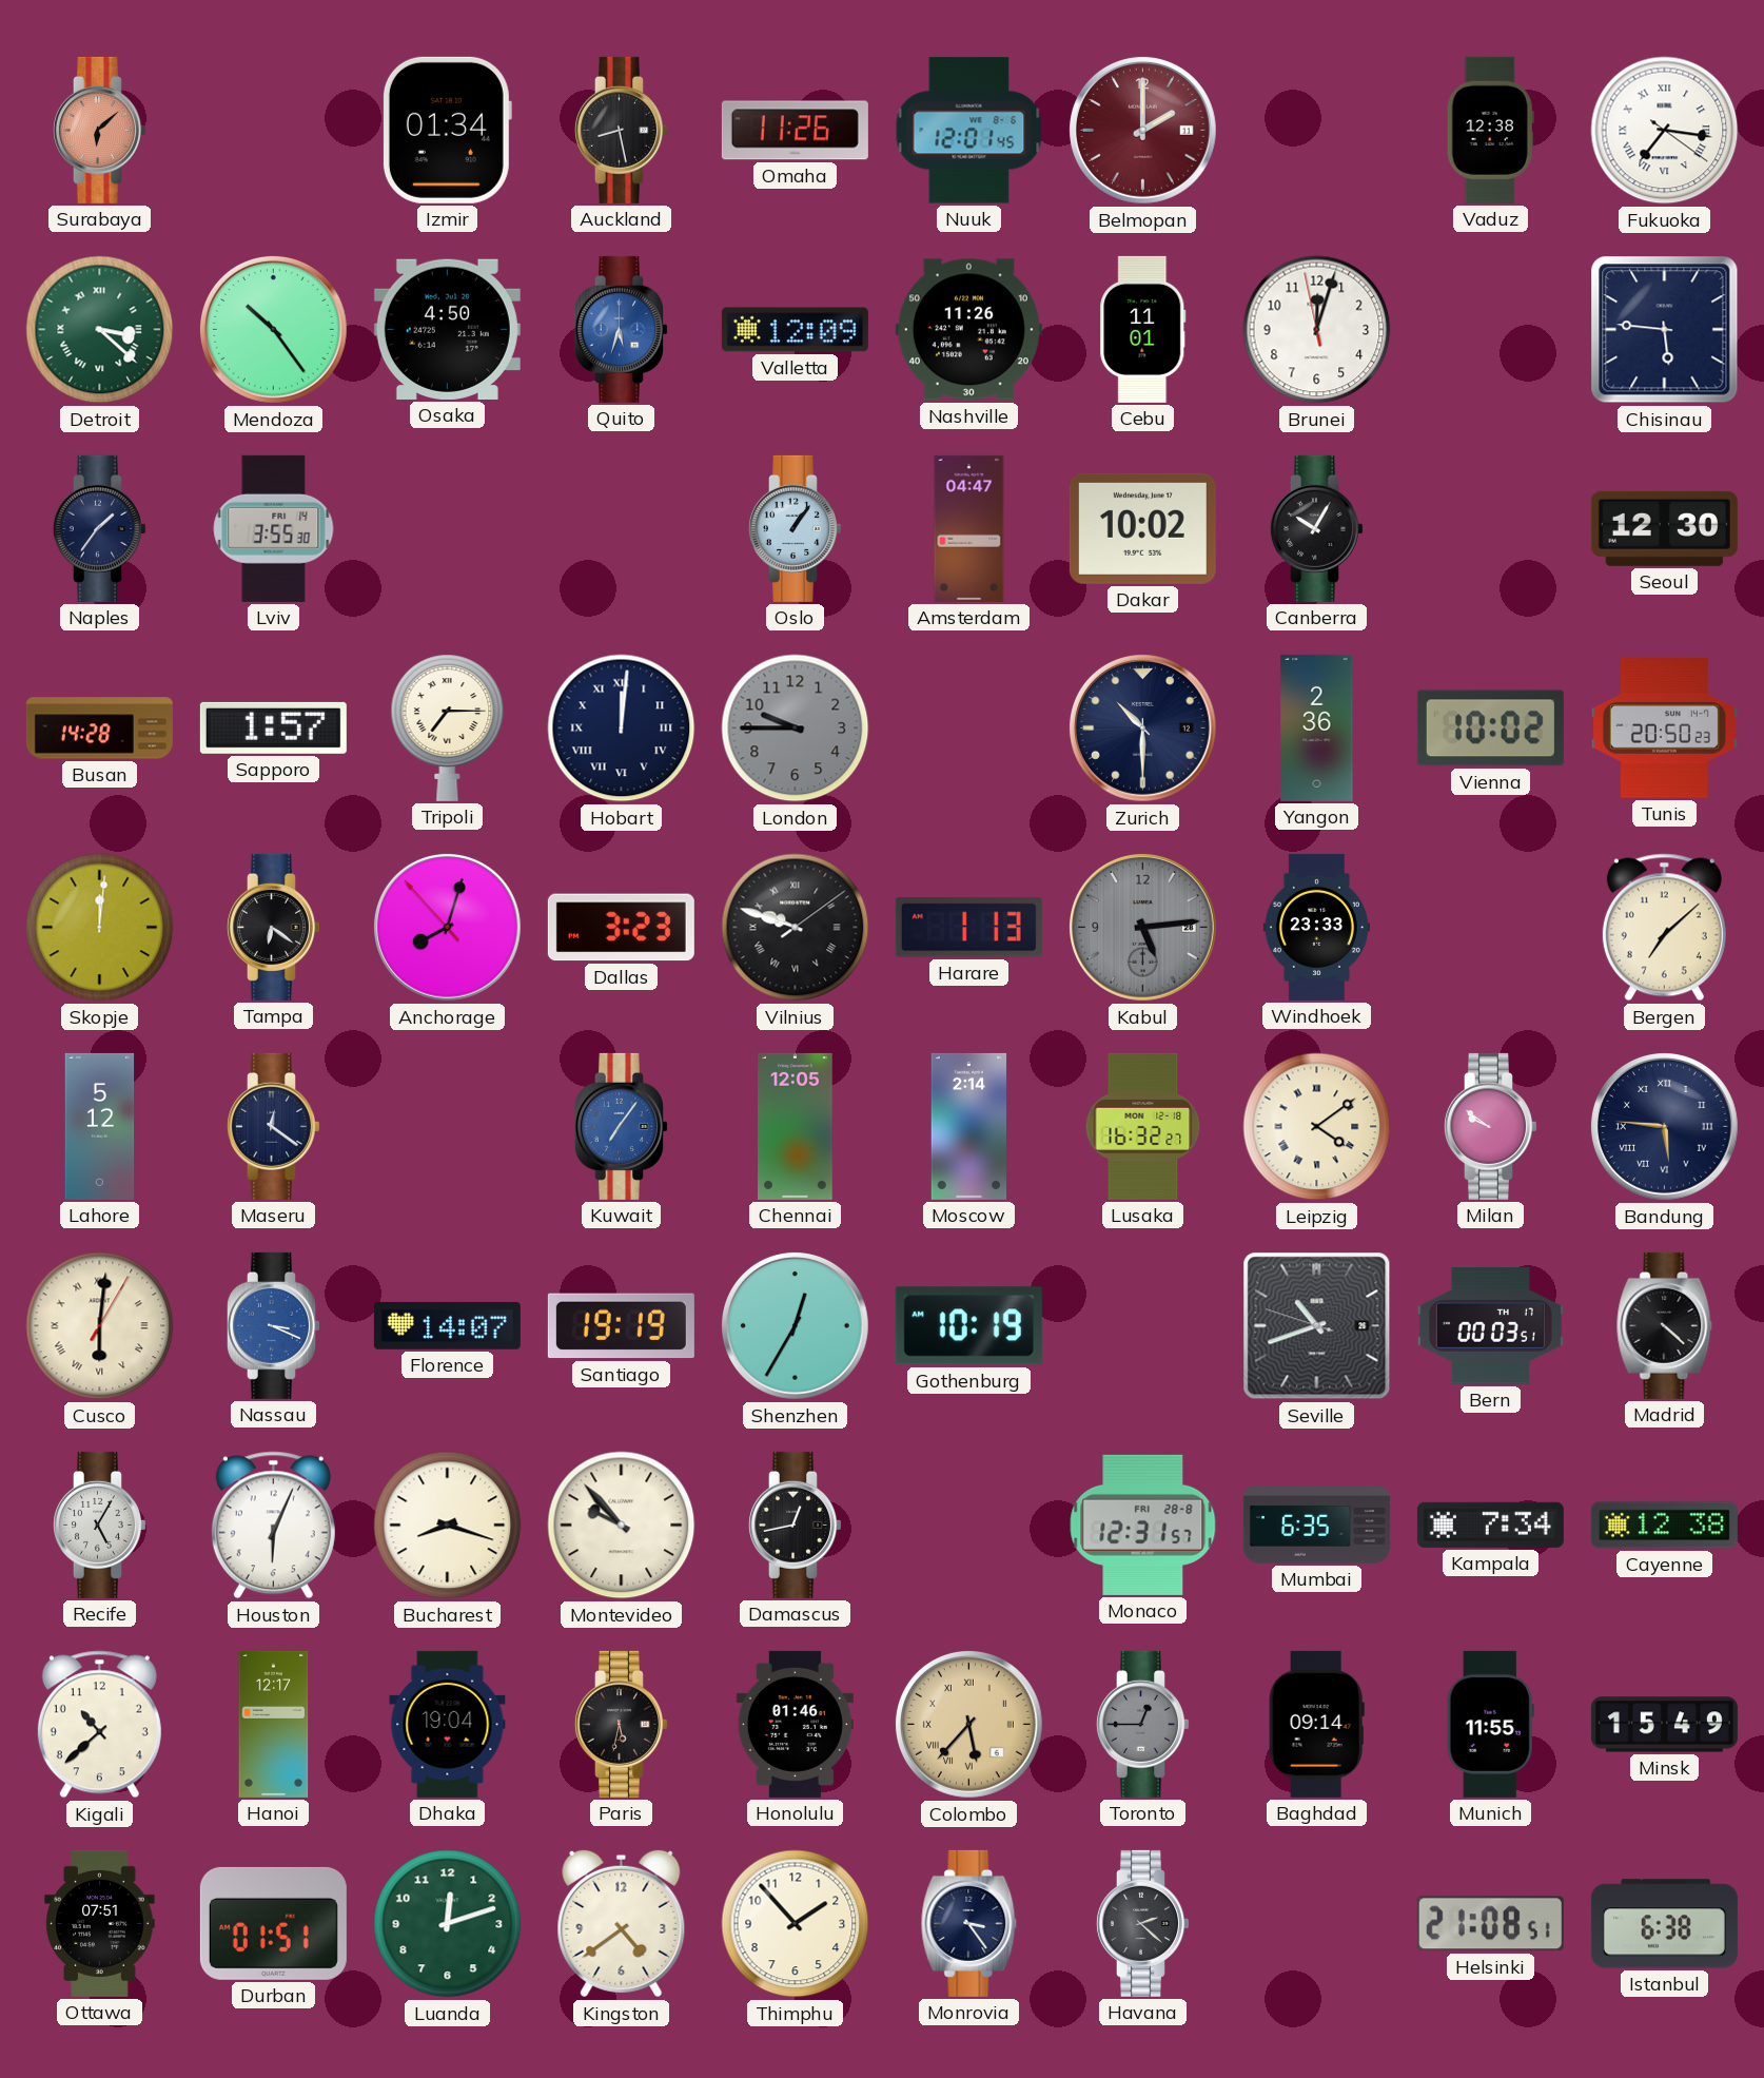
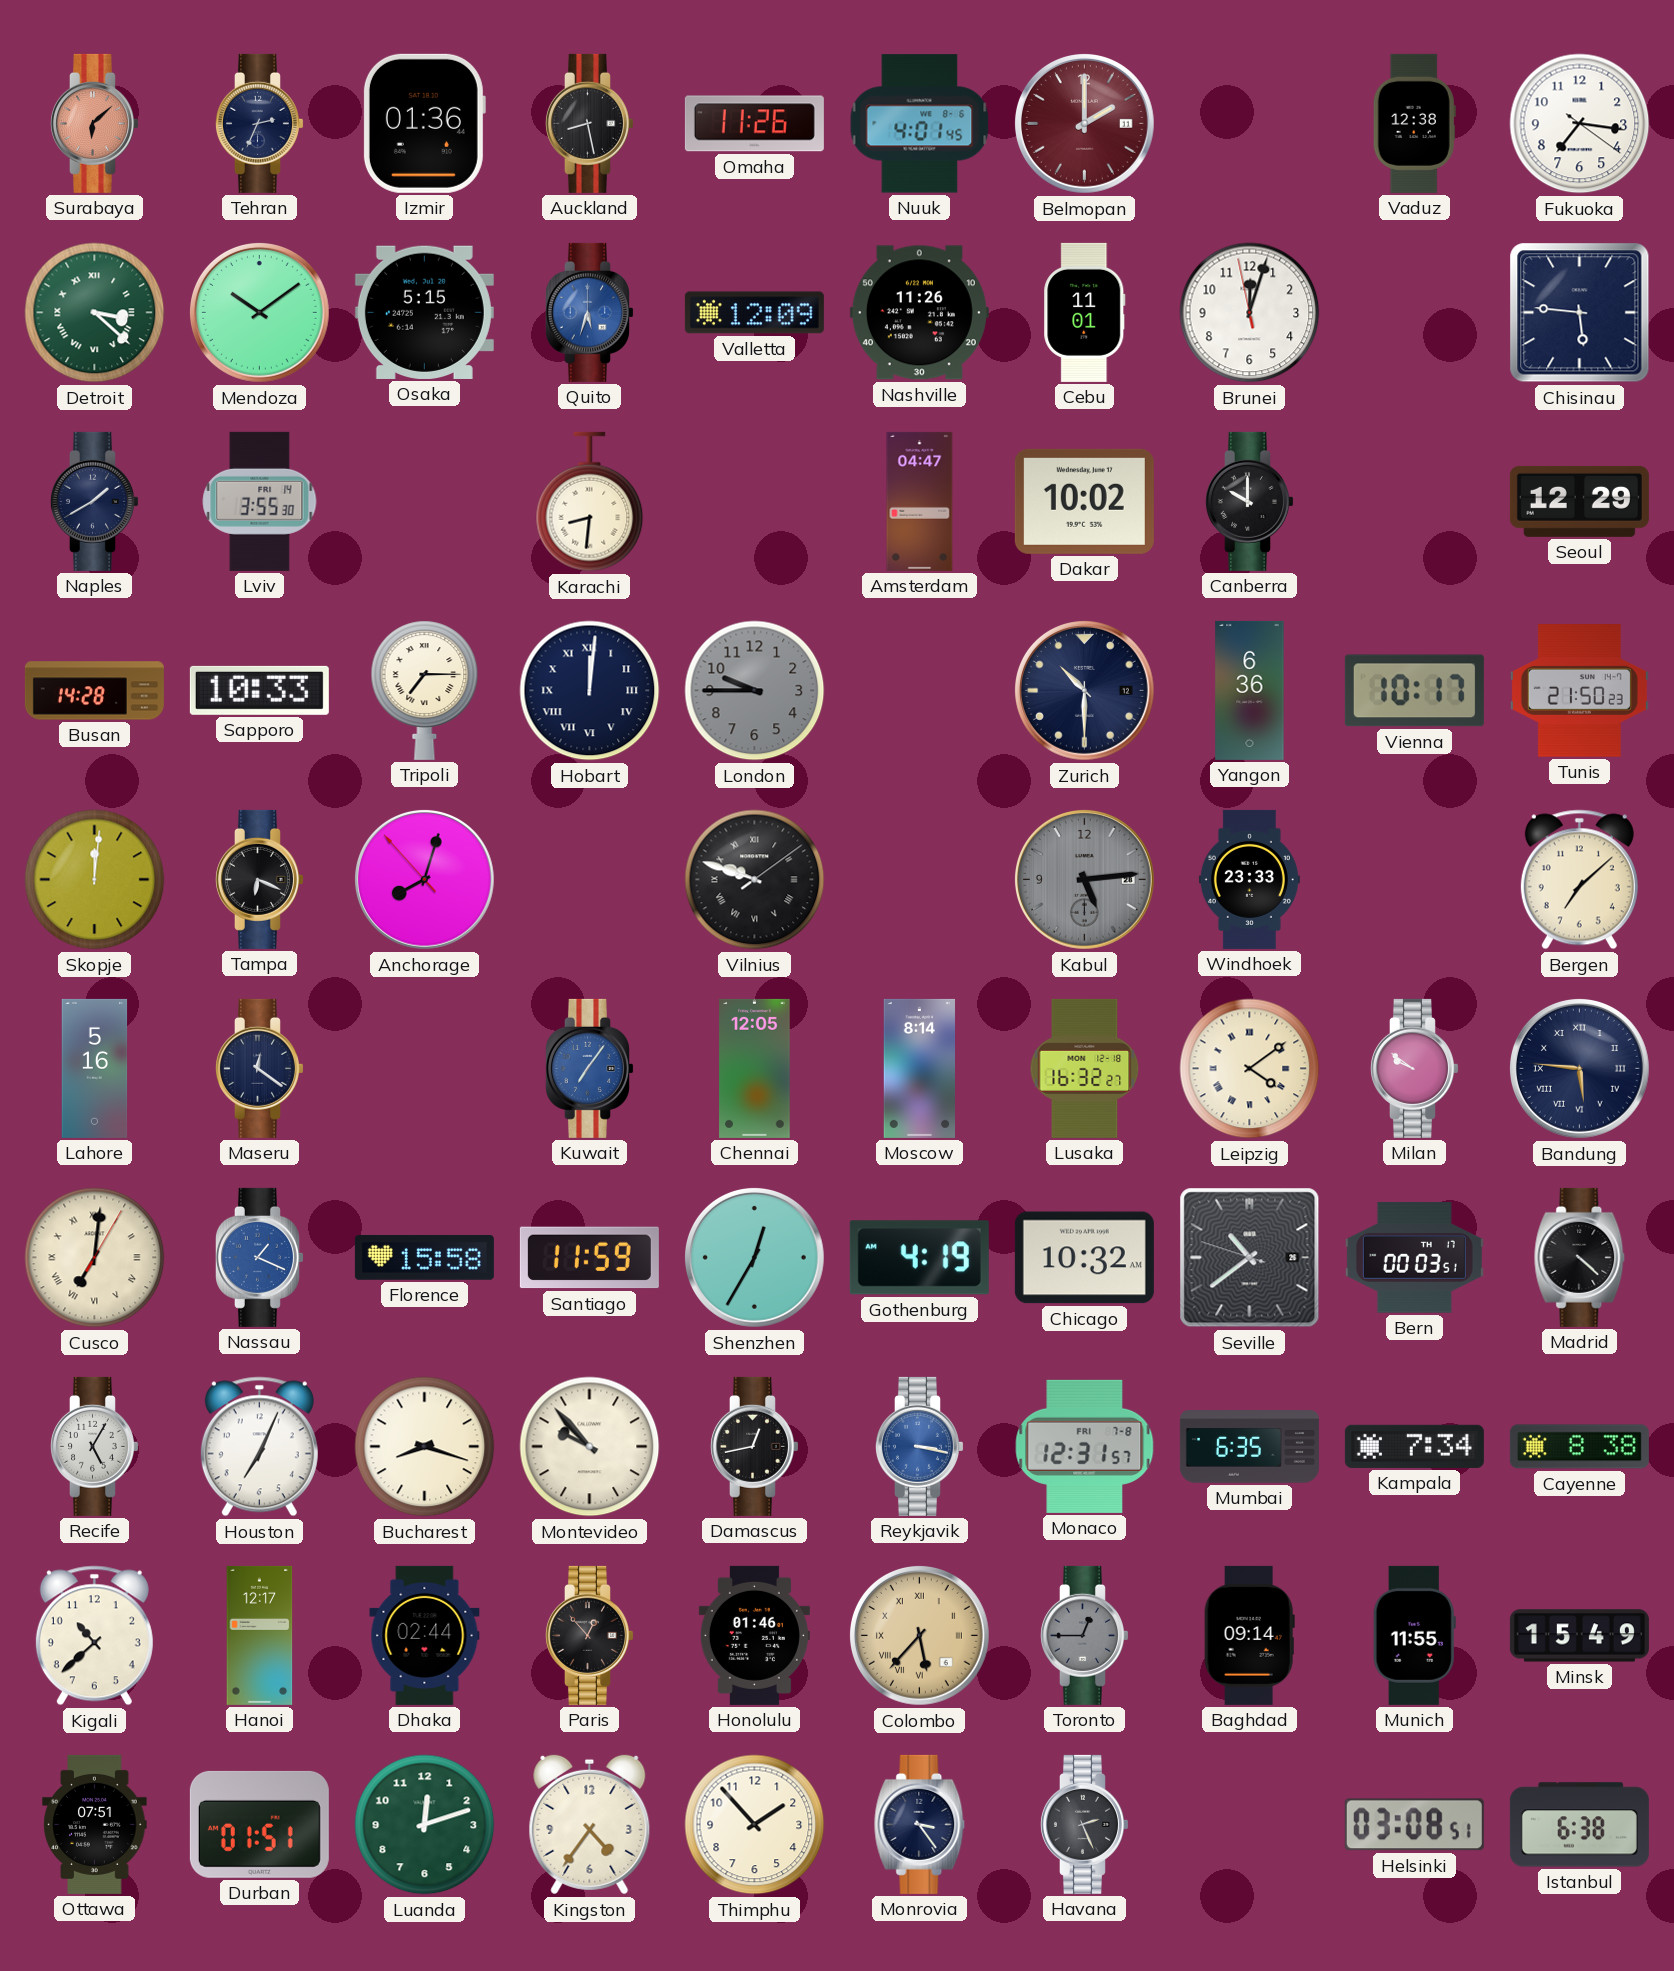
Tehran: none -> 2:34 (259, 123)
Izmir: 01:34 -> 01:36 (424, 123)
Nuuk: 12:01 -> 4:01 (920, 124)
Fukuoka numerals: Roman -> Arabic (1580, 124)
Mendoza: 10:24 -> 10:09 (259, 312)
Osaka: 4:50 -> 5:15 (424, 312)
Naples: 1:36 -> 1:40 (94, 501)
Karachi: none -> 8:31 (590, 502)
Oslo: 1:06 -> none (795, 528)
Canberra: 10:05 -> 10:00 (1249, 501)
Seoul: 12:30 -> 12:29 (1579, 501)
Sapporo: 1:57 -> 10:33 (259, 690)
Yangon: 2:36 -> 6:36 (1250, 690)
Vienna: 10:02 -> 10:17 (1414, 691)
Tunis: 20:50 -> 21:50 (1579, 691)
Tampa: 6:21 -> 6:19 (259, 879)
Dallas: 3:23 -> none (621, 928)
Harare: 1:13 -> none (968, 928)
Lahore: 5:12 -> 5:16 (95, 1068)
Moscow: 2:14 -> 8:14 (920, 1068)
Cusco: 6:01 -> 7:01 (95, 1258)
Nassau: 3:19 -> 1:19 (259, 1257)
Florence: 14:07 -> 15:58 (424, 1258)
Santiago: 19:19 -> 11:59 (589, 1258)
Gothenburg: 10:19 -> 4:19 (919, 1258)
Chicago: none -> 10:32 (1084, 1258)
Seville: 10:41 -> 10:38 (1250, 1258)
Houston: 6:04 -> 7:04 (259, 1447)
Reykjavik: none -> 3:17 (919, 1446)
Monaco date: FRI 28-8 -> FRI 7-8 (1085, 1446)
Cayenne: 12:38 -> 8:38 (1579, 1447)
Dhaka: 19:04 -> 02:44 (425, 1635)
Paris: 5:32 -> 12:53 (589, 1635)
Kingston: 4:39 -> 4:36 (590, 1825)
Havana: 2:22 -> 2:26 (1084, 1824)
Helsinki: 21:08 -> 03:08 (1414, 1825)
